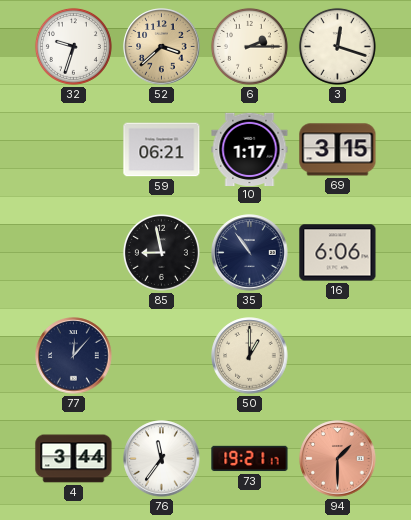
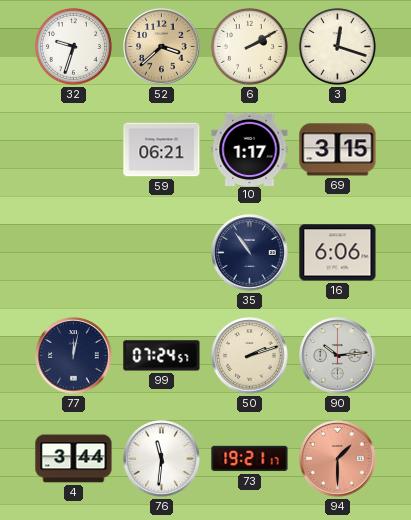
6: 2:15 -> 2:10 (249, 46)
85: 8:58 -> none (161, 252)
77: 12:07 -> 12:02 (74, 356)
99: none -> 07:24 (162, 356)
50: 1:00 -> 2:12 (250, 356)
90: none -> 10:14 (338, 356)
76: 11:36 -> 11:31 (162, 459)
